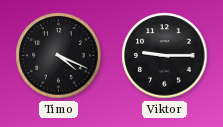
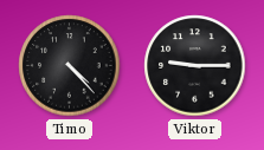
Timo: 4:19 -> 4:23 (70, 66)
